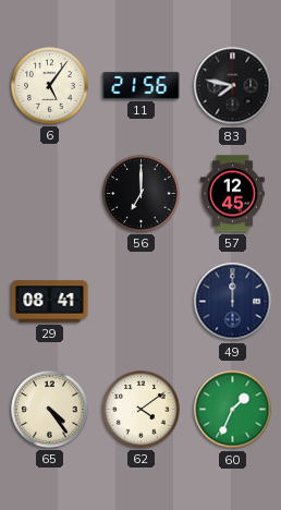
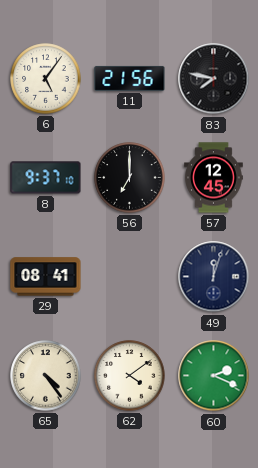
8: none -> 9:37 (46, 178)
49: 12:00 -> 12:03 (214, 277)
60: 1:34 -> 2:19 (214, 376)
